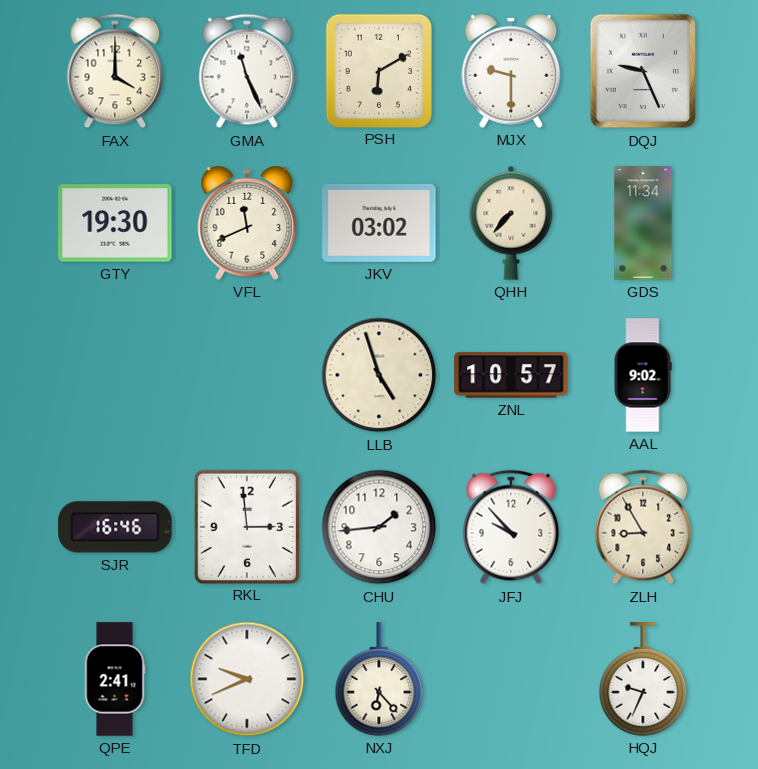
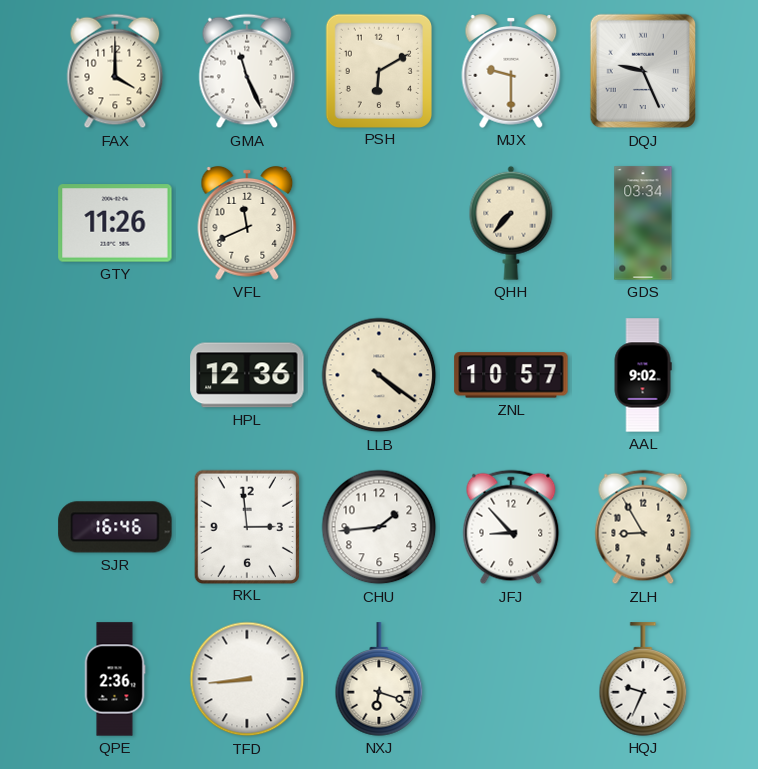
GTY: 19:30 -> 11:26 (115, 223)
JKV: 03:02 -> none (379, 223)
GDS: 11:34 -> 03:34 (643, 223)
HPL: none -> 12:36 (247, 375)
LLB: 4:57 -> 4:21 (379, 375)
JFJ: 9:53 -> 8:53 (511, 527)
QPE: 2:41 -> 2:36 (115, 679)
TFD: 9:41 -> 8:44 (247, 679)
NXJ: 6:23 -> 6:18 (379, 679)
